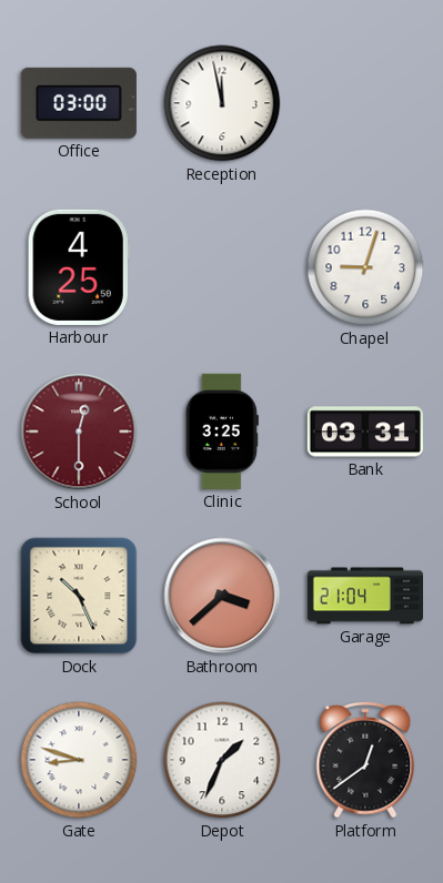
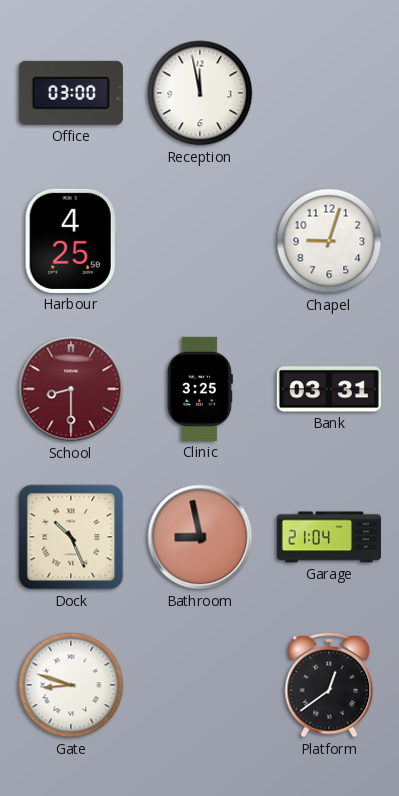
School: 12:30 -> 8:30 (71, 389)
Bathroom: 3:38 -> 8:58 (200, 537)
Depot: 1:34 -> none (222, 760)
